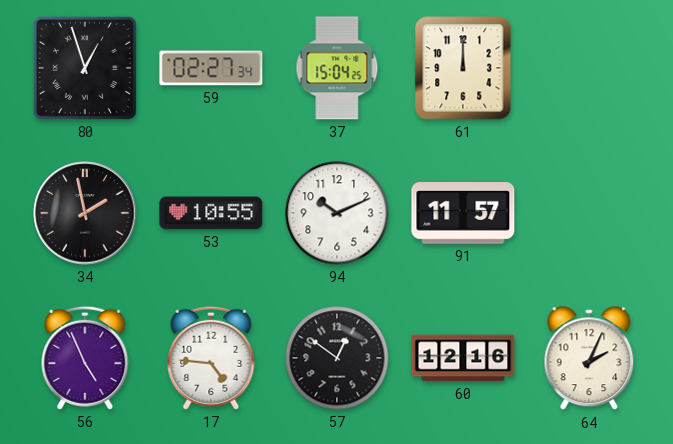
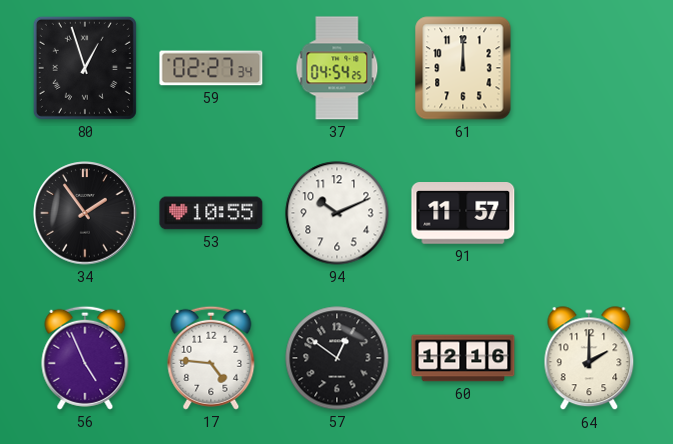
37: 15:04 -> 04:54 (337, 68)
34: 1:58 -> 1:54 (85, 213)
64: 2:04 -> 2:00 (589, 359)
